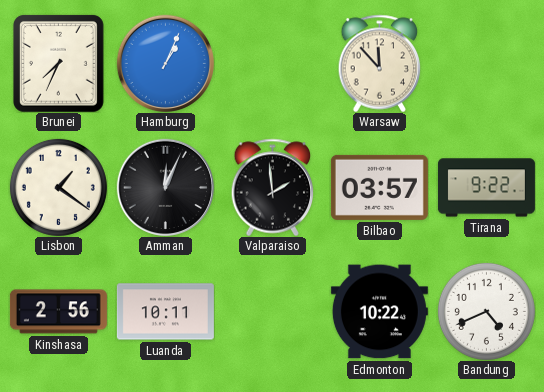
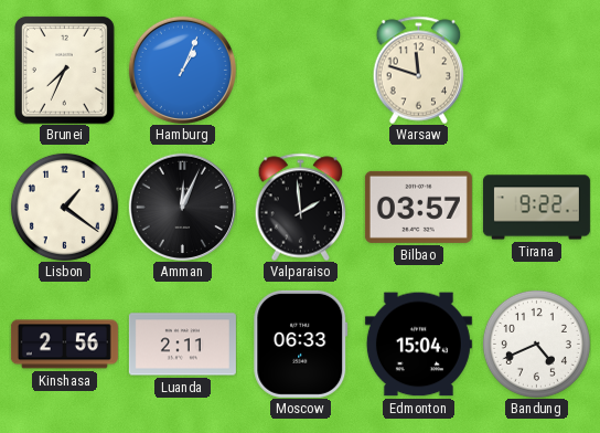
Warsaw: 11:53 -> 11:48 (419, 70)
Luanda: 10:11 -> 2:11 (182, 345)
Moscow: none -> 06:33 (301, 344)
Edmonton: 10:22 -> 15:04 (418, 345)
